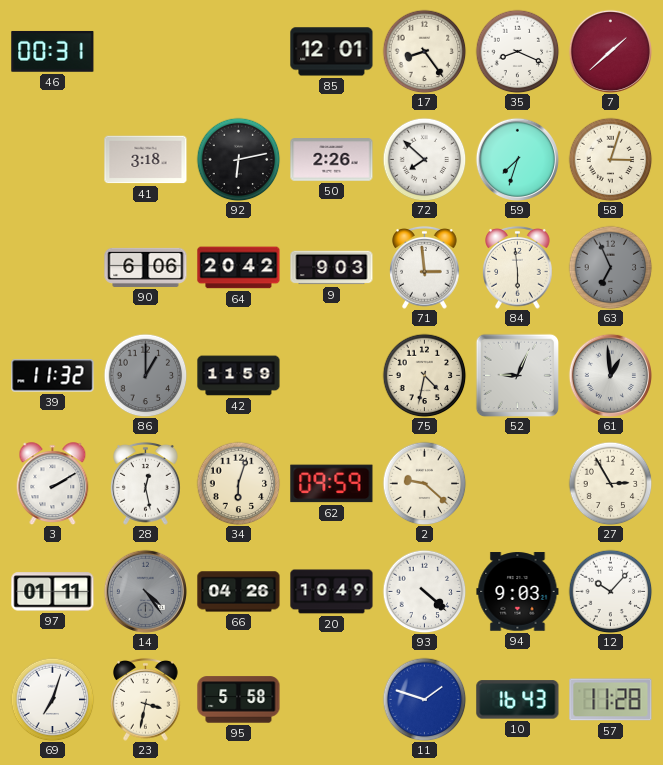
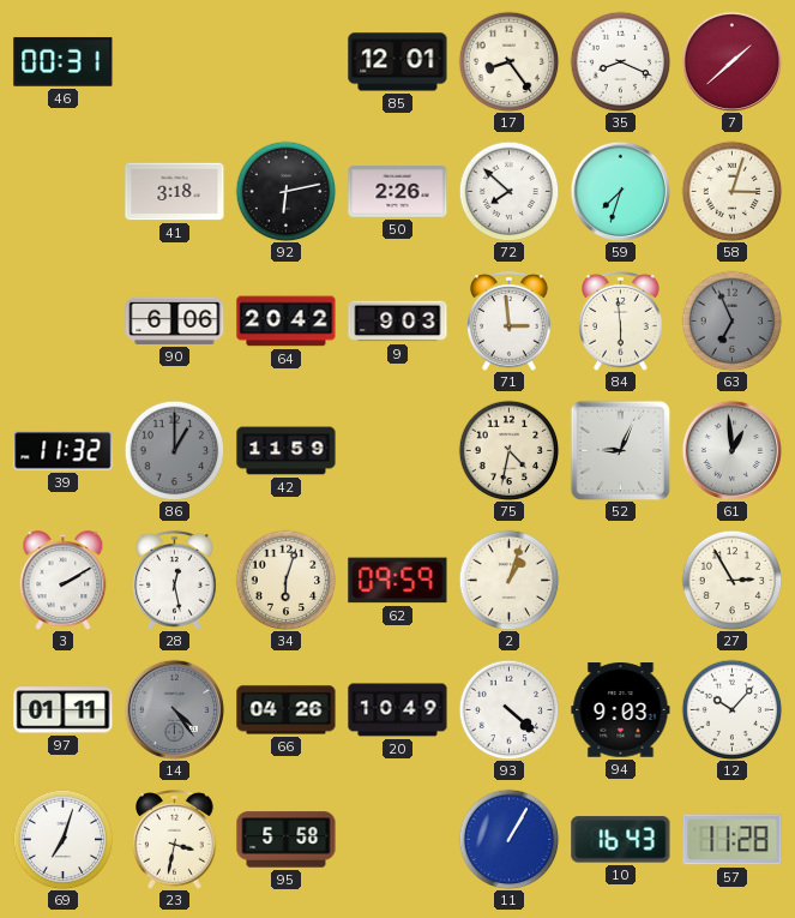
2: 9:22 -> 1:03 (508, 580)
11: 1:48 -> 1:05 (508, 839)
